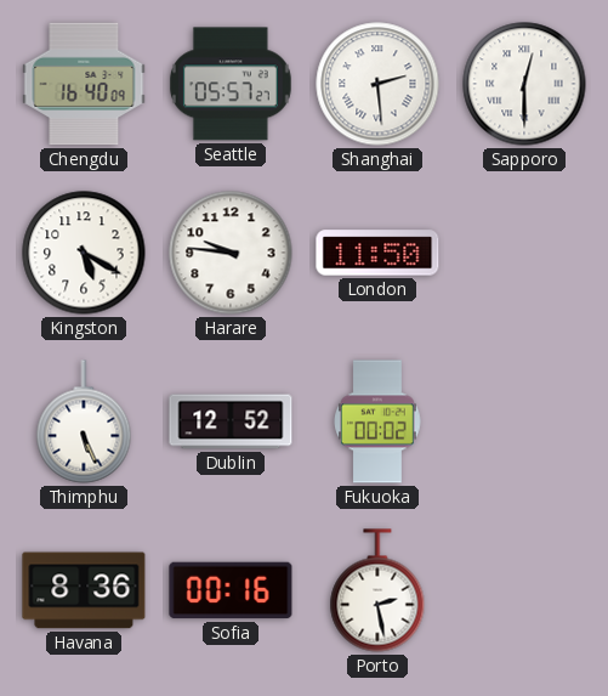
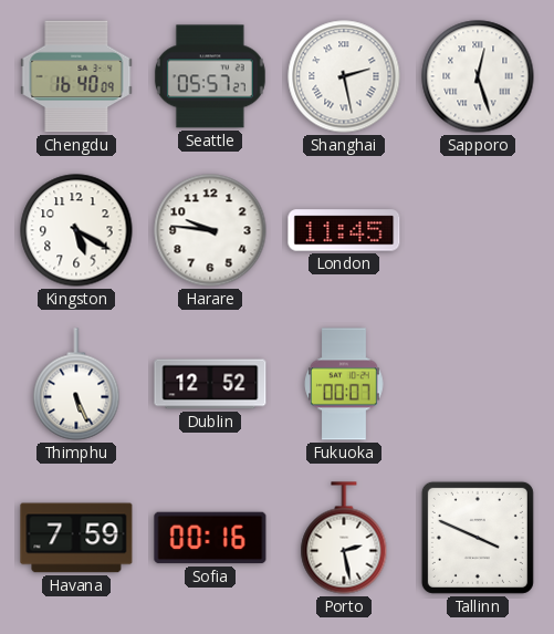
Shanghai: 2:29 -> 2:28 (344, 76)
Sapporo: 12:30 -> 12:27 (478, 76)
London: 11:50 -> 11:45 (344, 230)
Fukuoka: 00:02 -> 00:07 (344, 384)
Havana: 8:36 -> 7:59 (76, 538)
Tallinn: none -> 3:49 (478, 538)
